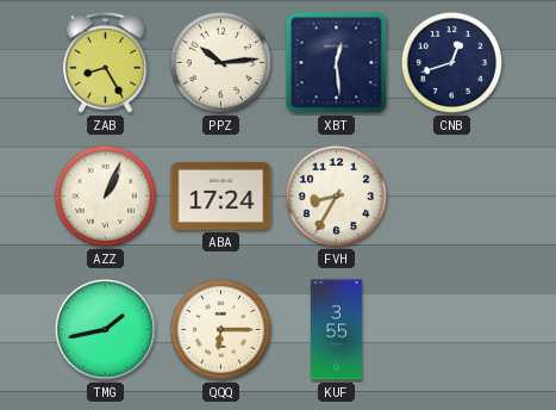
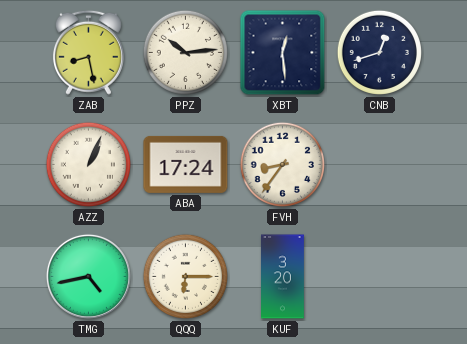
ZAB: 8:25 -> 8:28 (88, 52)
FVH: 8:35 -> 8:36 (282, 164)
TMG: 1:43 -> 4:43 (88, 276)
KUF: 3:55 -> 3:20 (283, 277)
